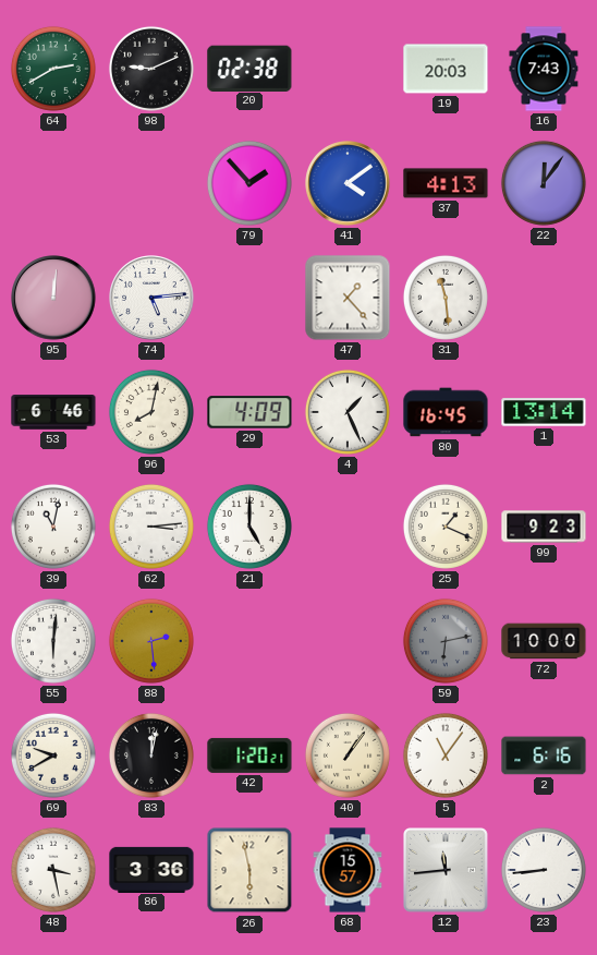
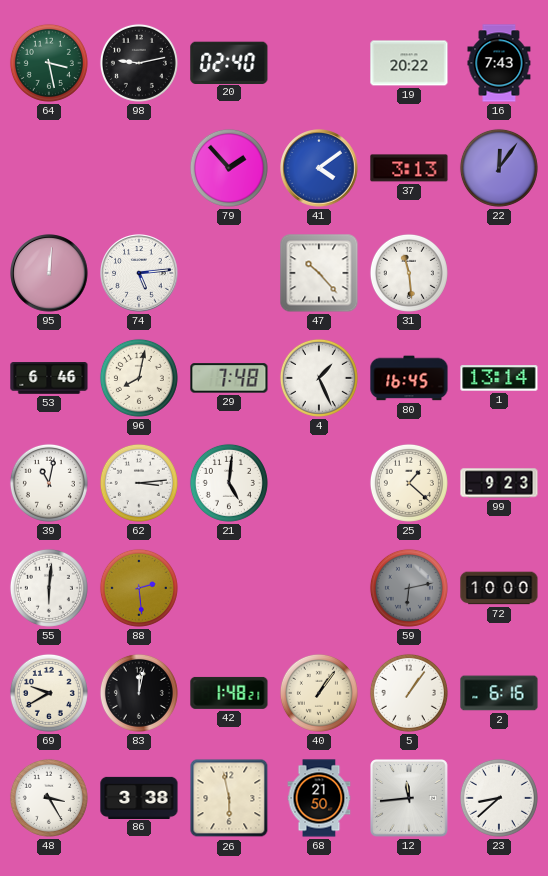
64: 2:40 -> 3:28 (49, 63)
98: 9:11 -> 9:13 (139, 63)
20: 02:38 -> 02:40 (229, 62)
19: 20:03 -> 20:22 (409, 63)
37: 4:13 -> 3:13 (409, 168)
47: 1:23 -> 10:23 (319, 273)
29: 4:09 -> 7:48 (229, 378)
21: 5:00 -> 5:01 (229, 483)
25: 1:19 -> 1:22 (409, 483)
42: 1:20 -> 1:48 (229, 693)
5: 11:06 -> 1:06 (409, 693)
48: 3:28 -> 3:25 (49, 798)
86: 3:36 -> 3:38 (139, 797)
68: 15:57 -> 21:50 (319, 798)
23: 8:44 -> 8:38 (499, 798)
